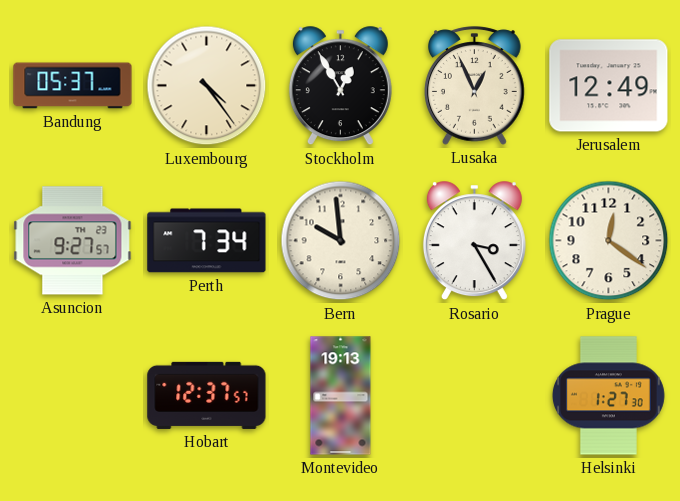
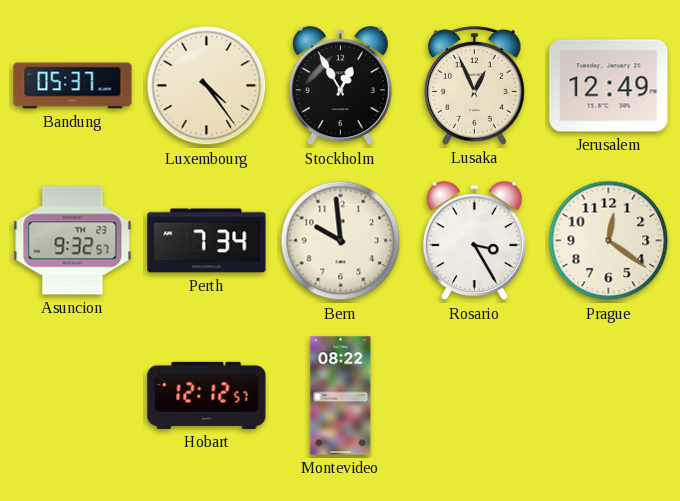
Asuncion: 9:27 -> 9:32 (73, 241)
Hobart: 12:37 -> 12:12 (207, 395)
Montevideo: 19:13 -> 08:22 (341, 396)
Helsinki: 1:27 -> none (608, 396)
